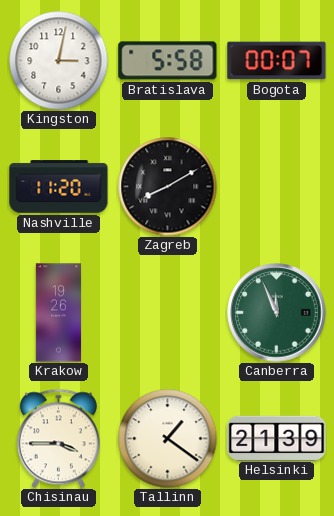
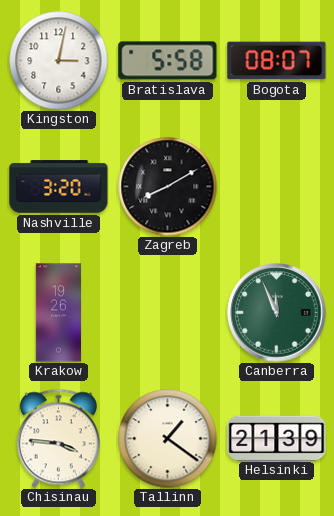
Bogota: 00:07 -> 08:07 (277, 61)
Nashville: 11:20 -> 3:20 (59, 187)
Chisinau: 3:45 -> 3:46 (58, 438)
